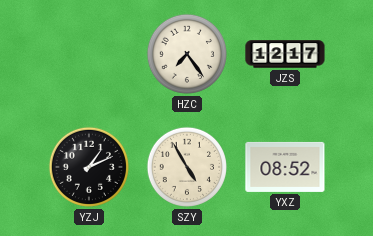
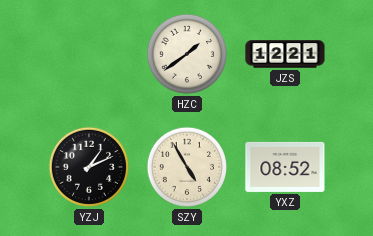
HZC: 7:24 -> 1:39 (187, 54)
JZS: 12:17 -> 12:21 (285, 54)
